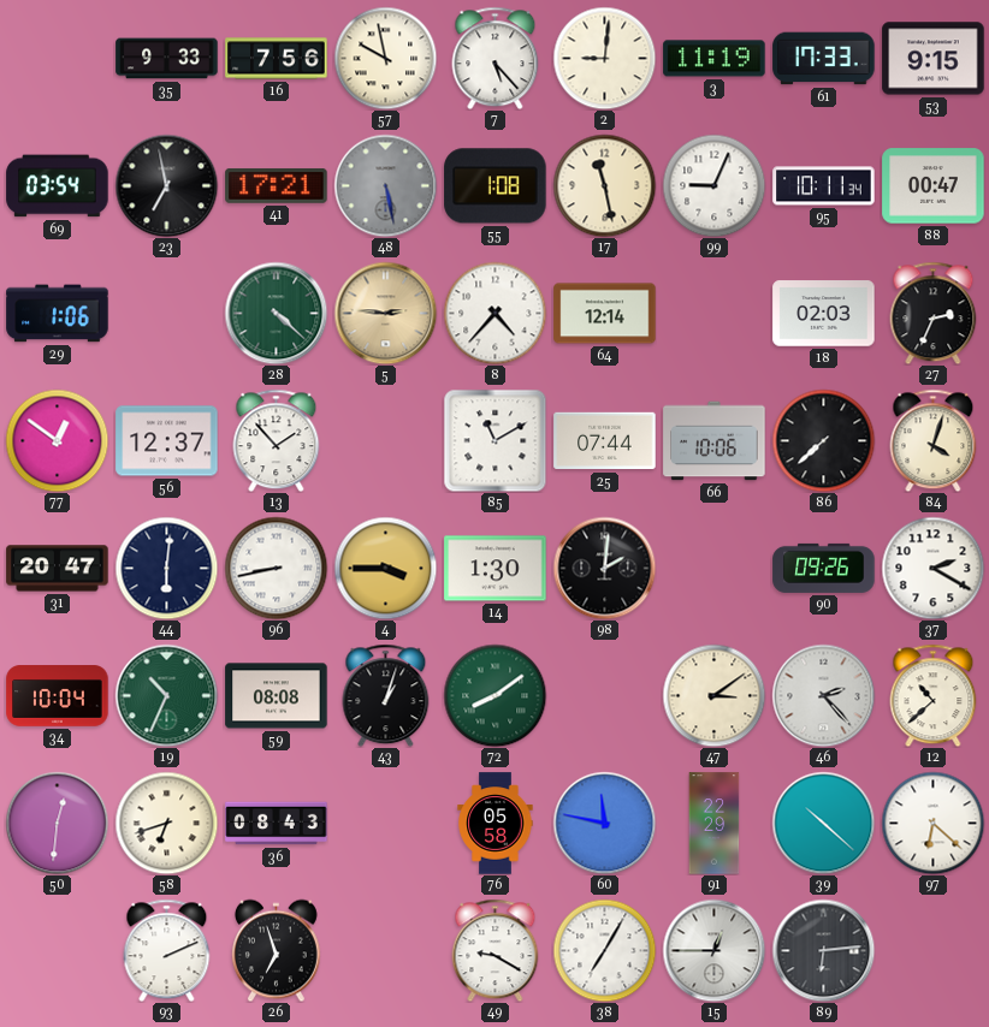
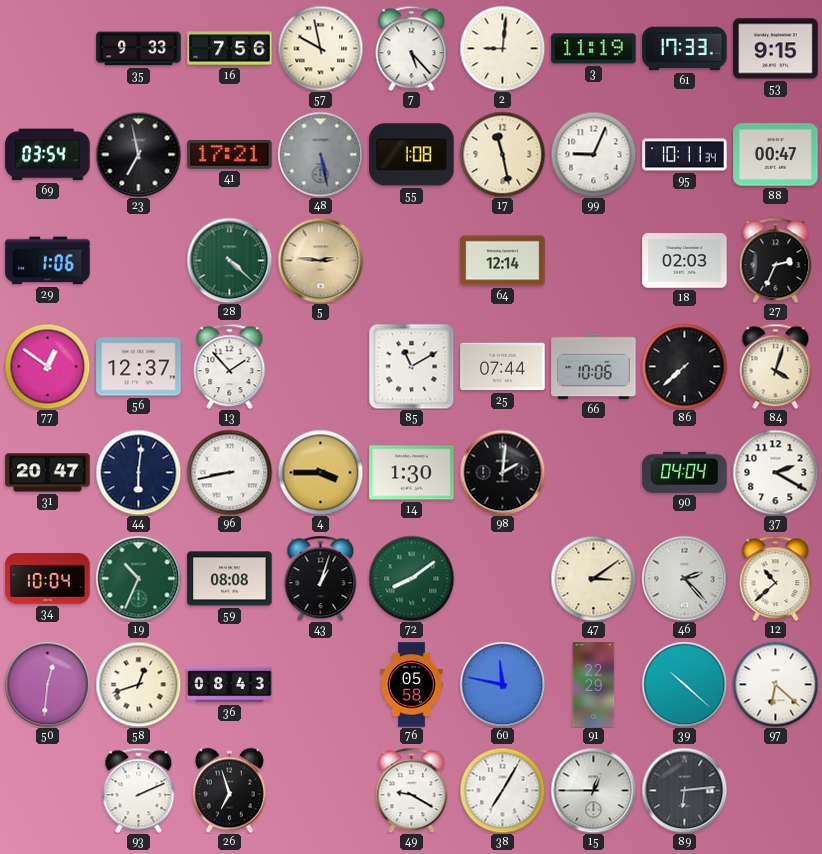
8: 4:37 -> none (494, 313)
90: 09:26 -> 04:04 (685, 472)
58: 6:42 -> 12:42 (138, 684)
